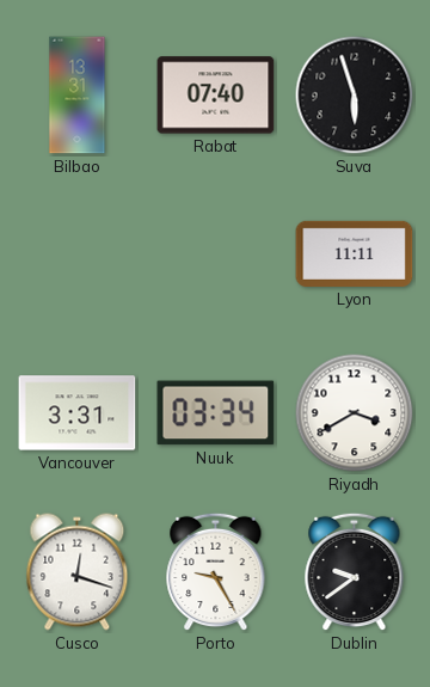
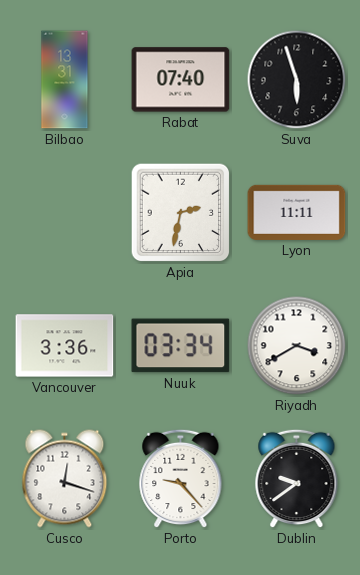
Apia: none -> 2:32 (181, 213)
Vancouver: 3:31 -> 3:36 (65, 346)
Porto: 9:25 -> 9:23 (181, 479)
